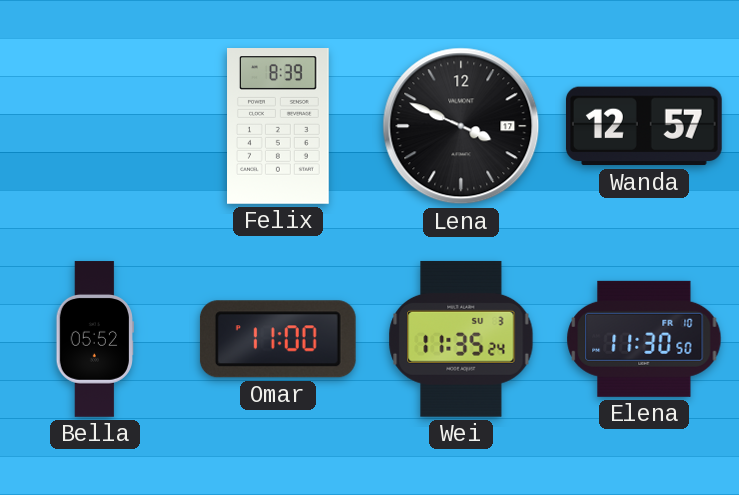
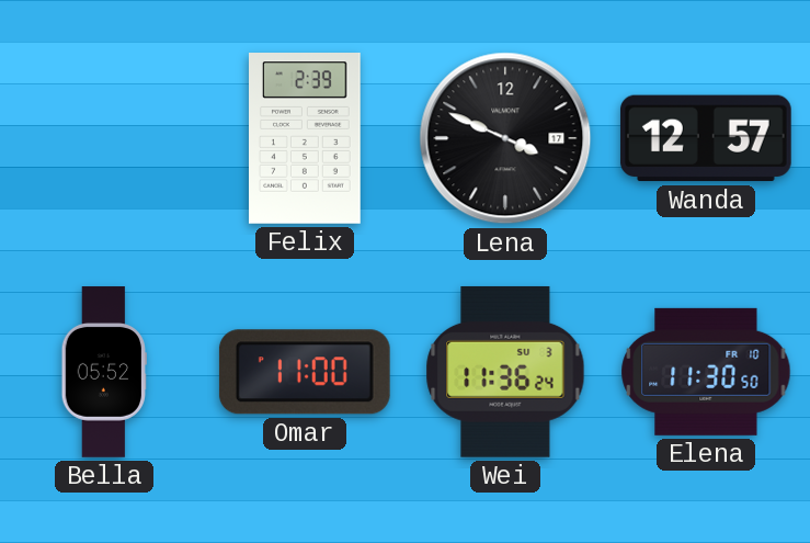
Felix: 8:39 -> 2:39 (306, 139)
Wei: 11:35 -> 11:36 (505, 372)
